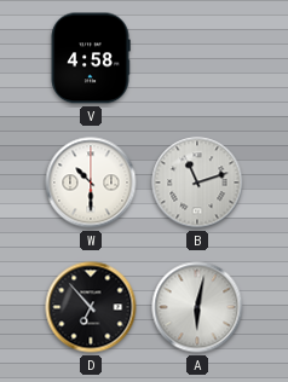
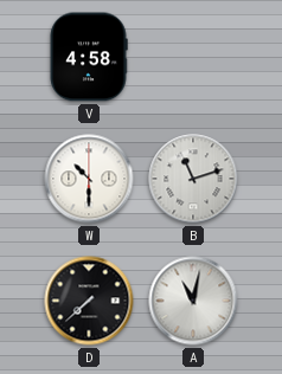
D: 6:53 -> 7:38 (89, 301)
A: 6:02 -> 11:02 (193, 301)
